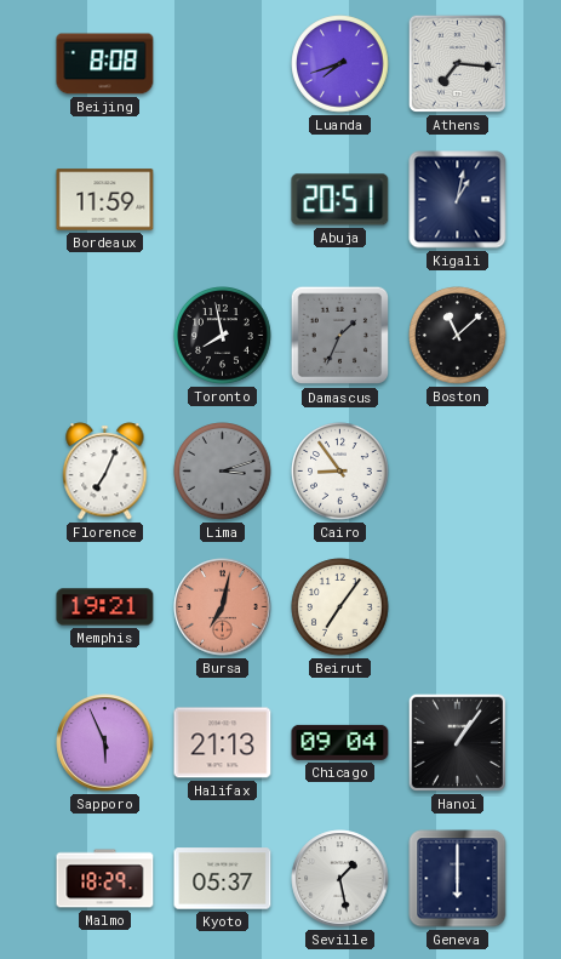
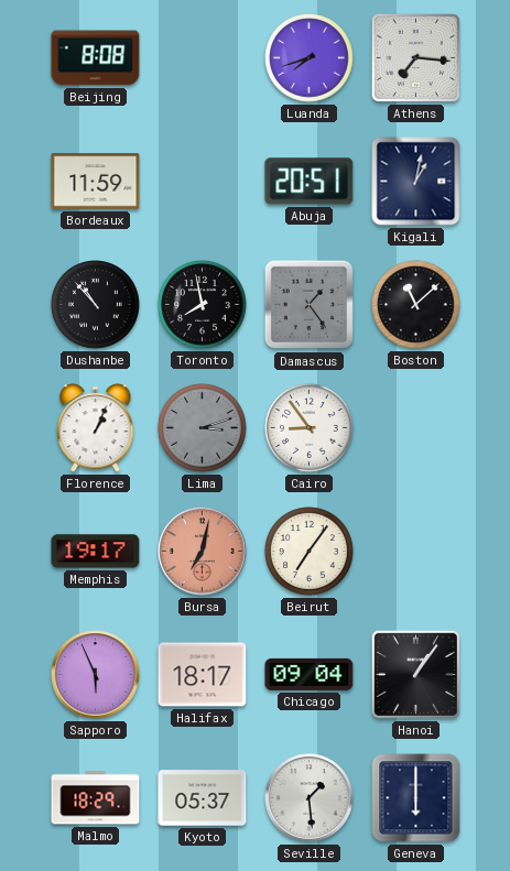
Dushanbe: none -> 10:53 (96, 305)
Damascus: 1:34 -> 1:24 (310, 305)
Florence: 7:04 -> 1:04 (96, 428)
Memphis: 19:21 -> 19:17 (96, 552)
Halifax: 21:13 -> 18:17 (203, 675)
Seville: 1:28 -> 1:29 (310, 798)
